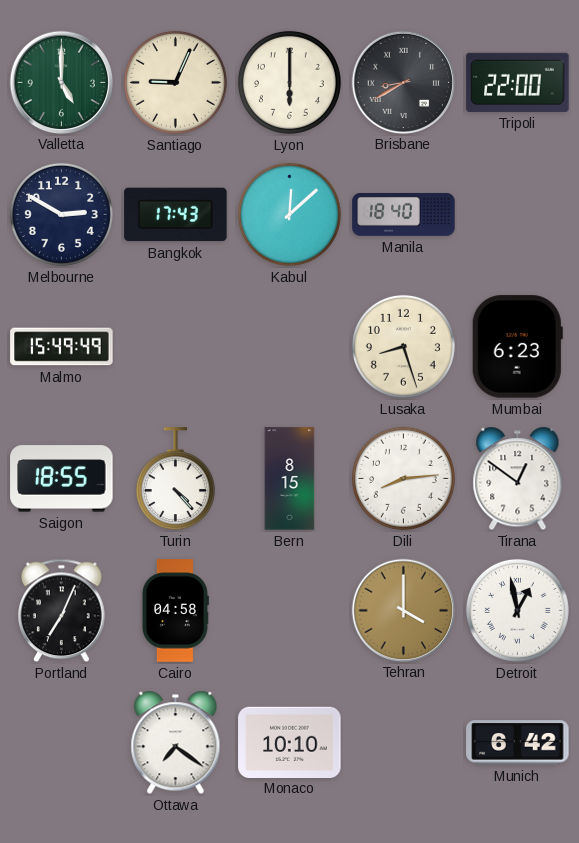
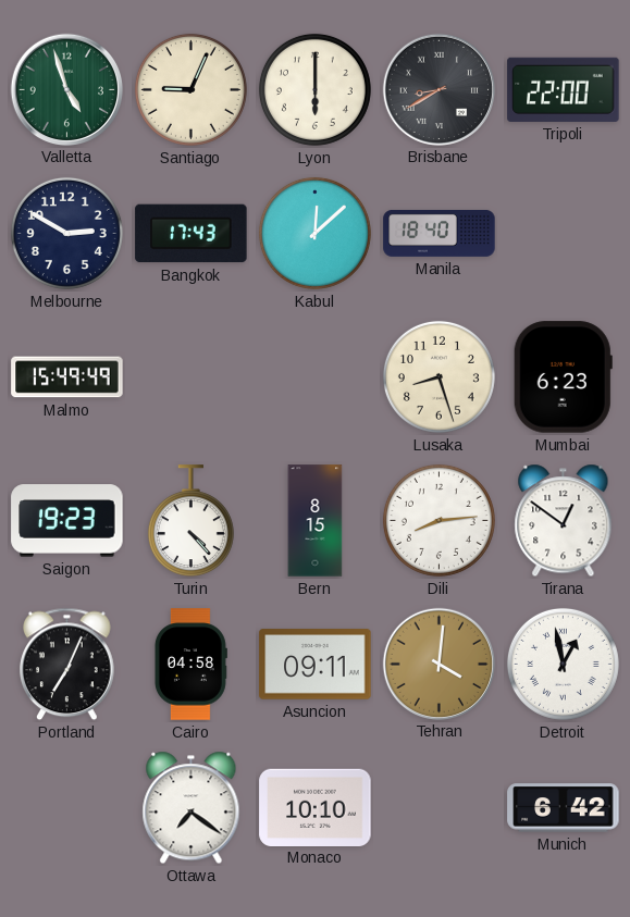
Valletta: 5:00 -> 4:57 (66, 89)
Saigon: 18:55 -> 19:23 (67, 521)
Asuncion: none -> 09:11 (316, 665)
Tehran: 4:00 -> 4:01 (438, 664)
